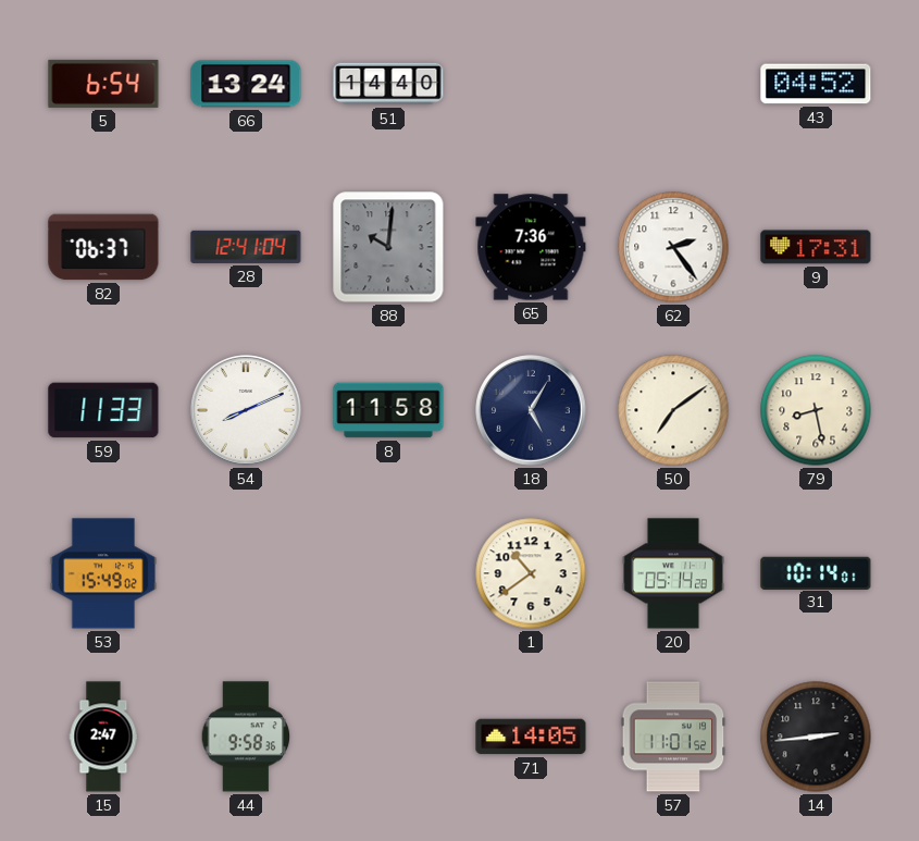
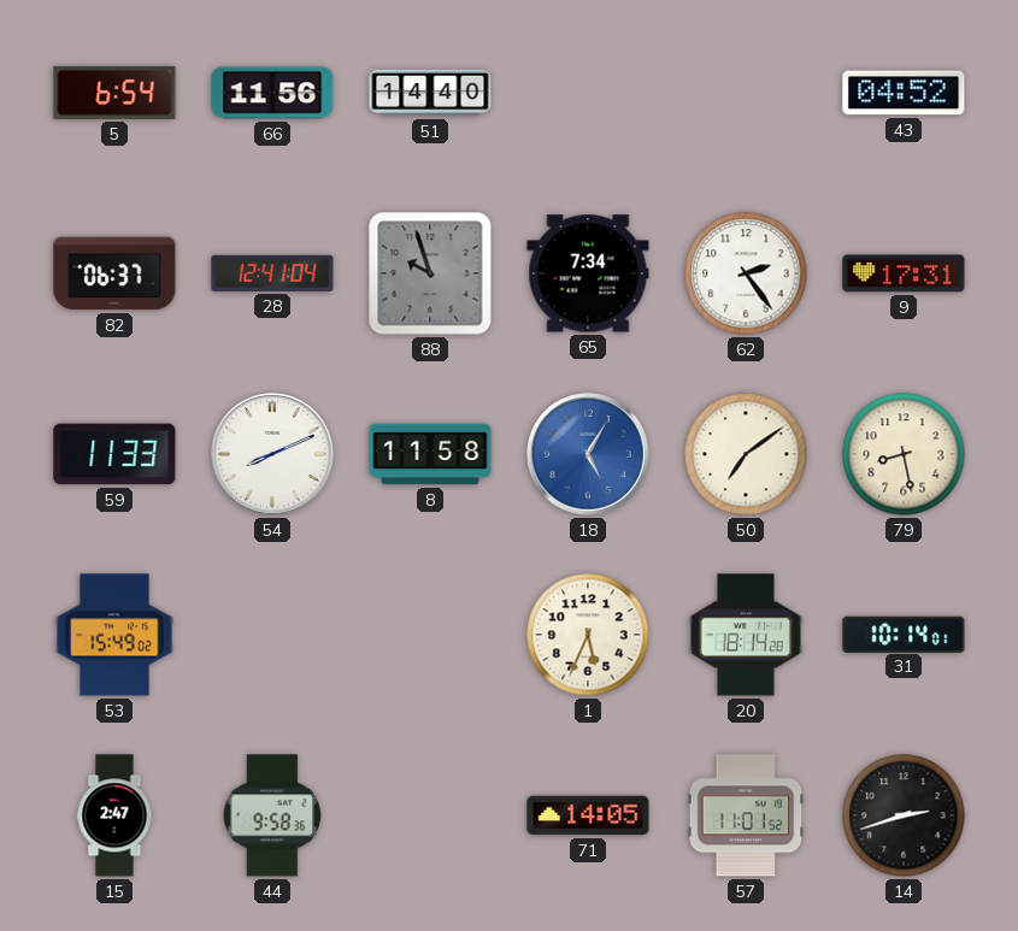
66: 13:24 -> 11:56 (272, 93)
88: 10:01 -> 9:57 (430, 273)
65: 7:36 -> 7:34 (588, 273)
18 dial: navy -> blue (588, 454)
1: 10:39 -> 5:34 (588, 635)
20: 05:14 -> 18:14 (746, 635)
14: 2:44 -> 2:42 (904, 815)
